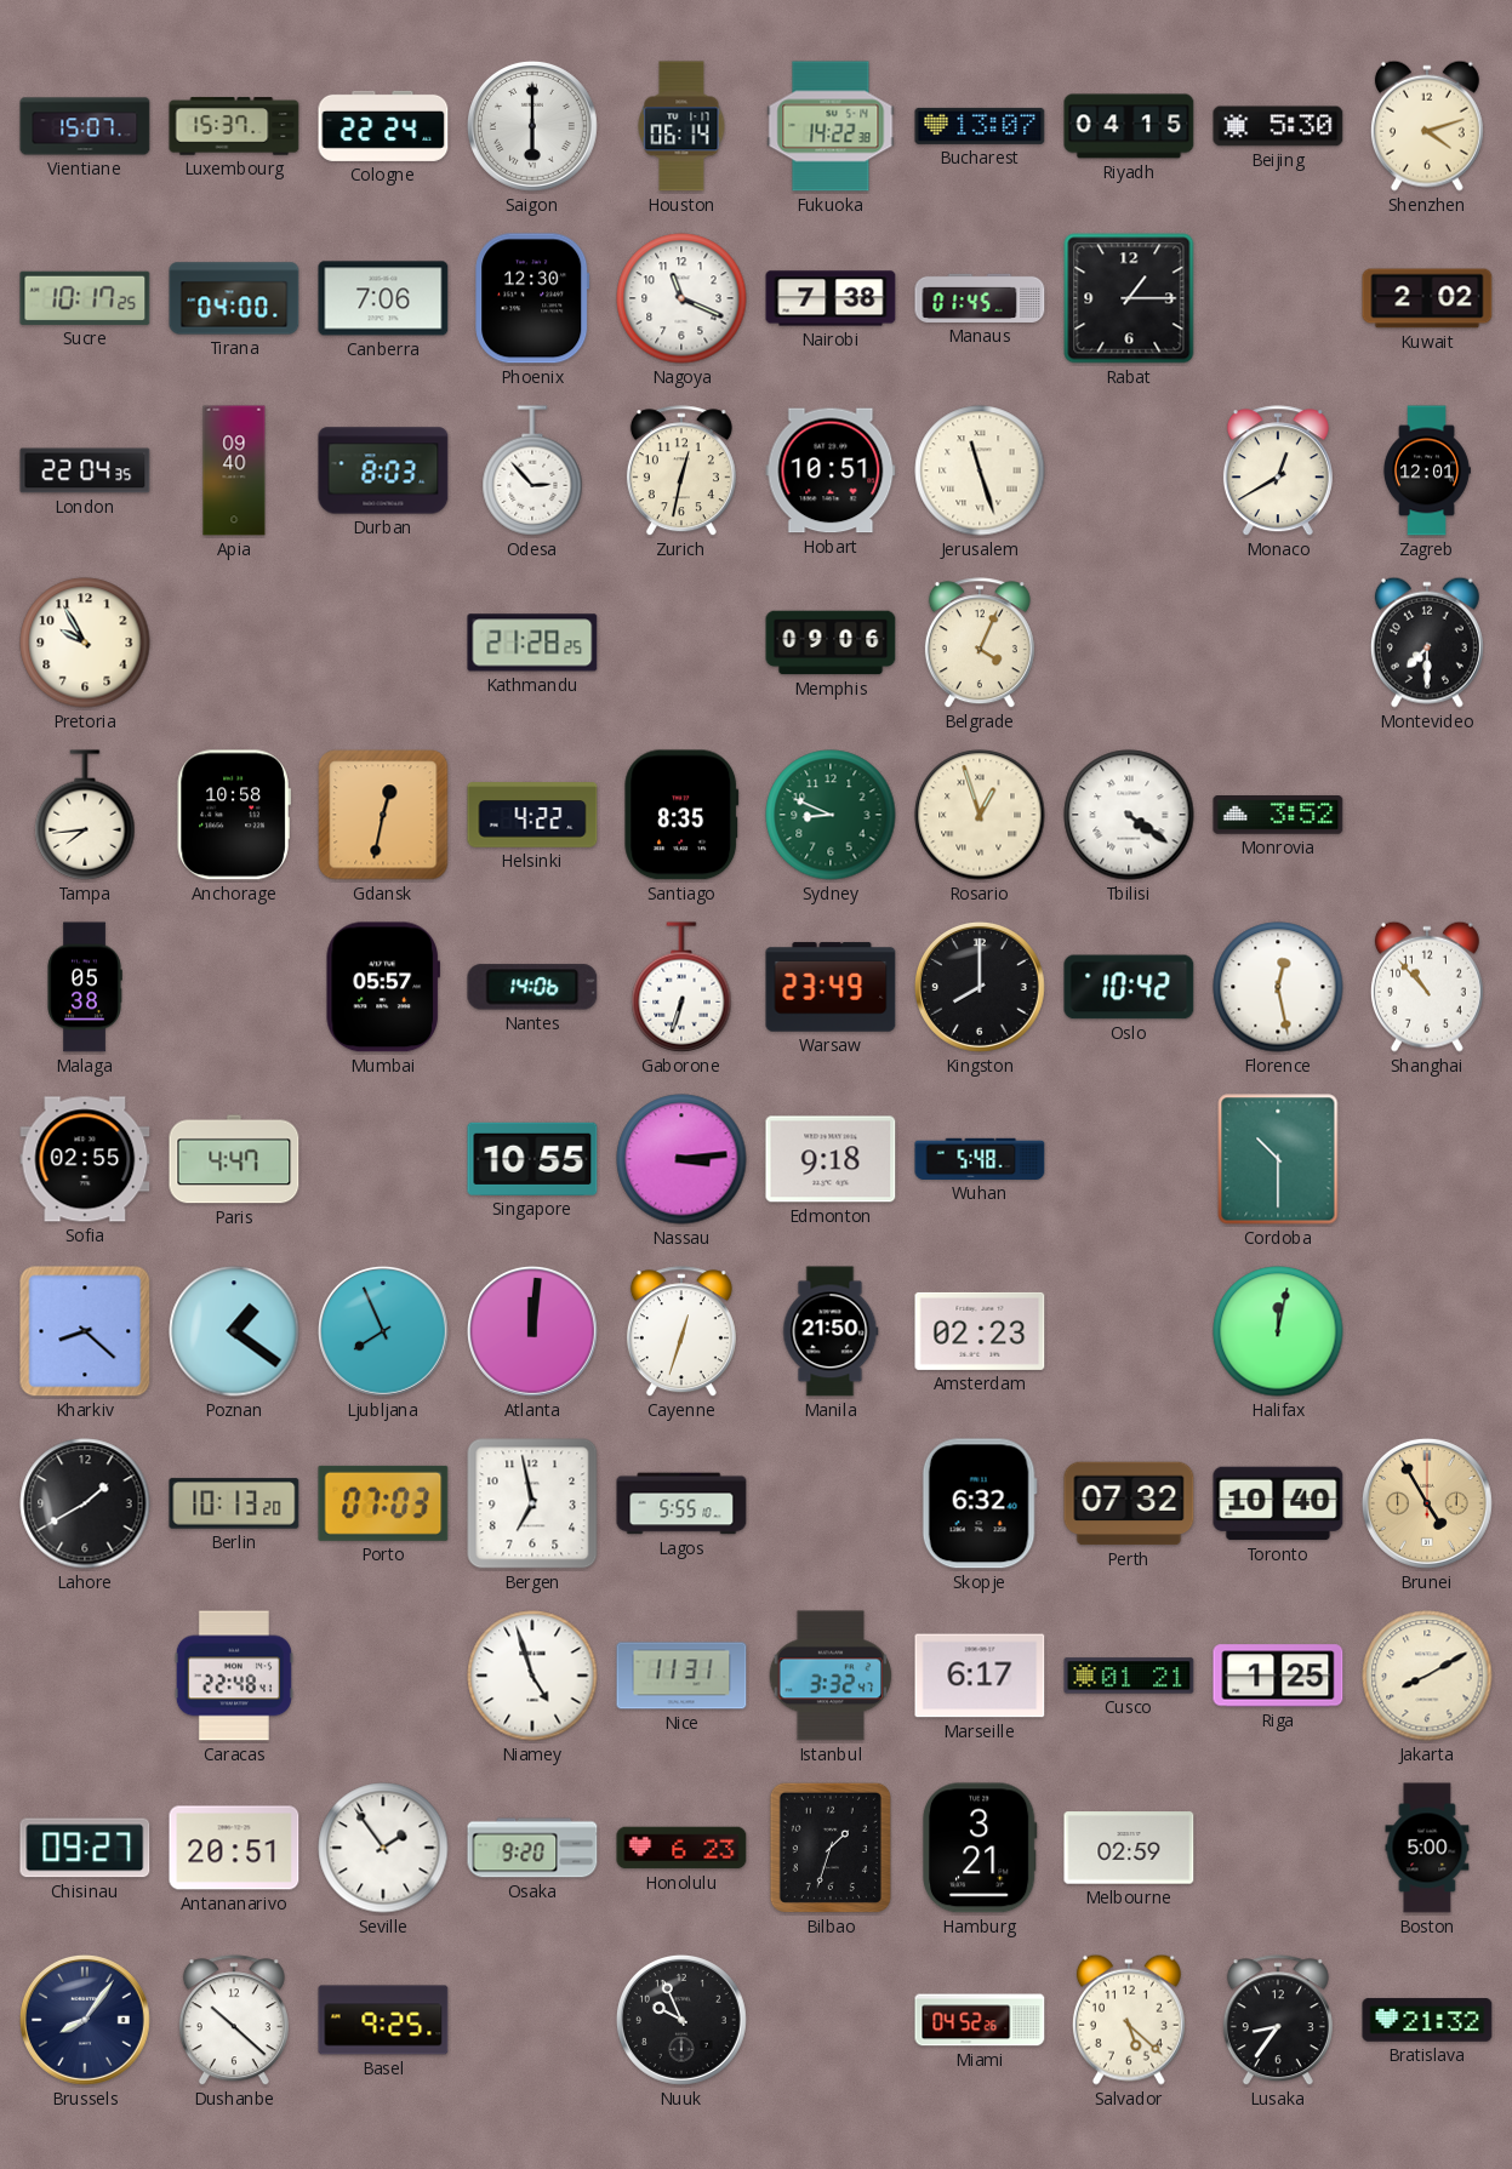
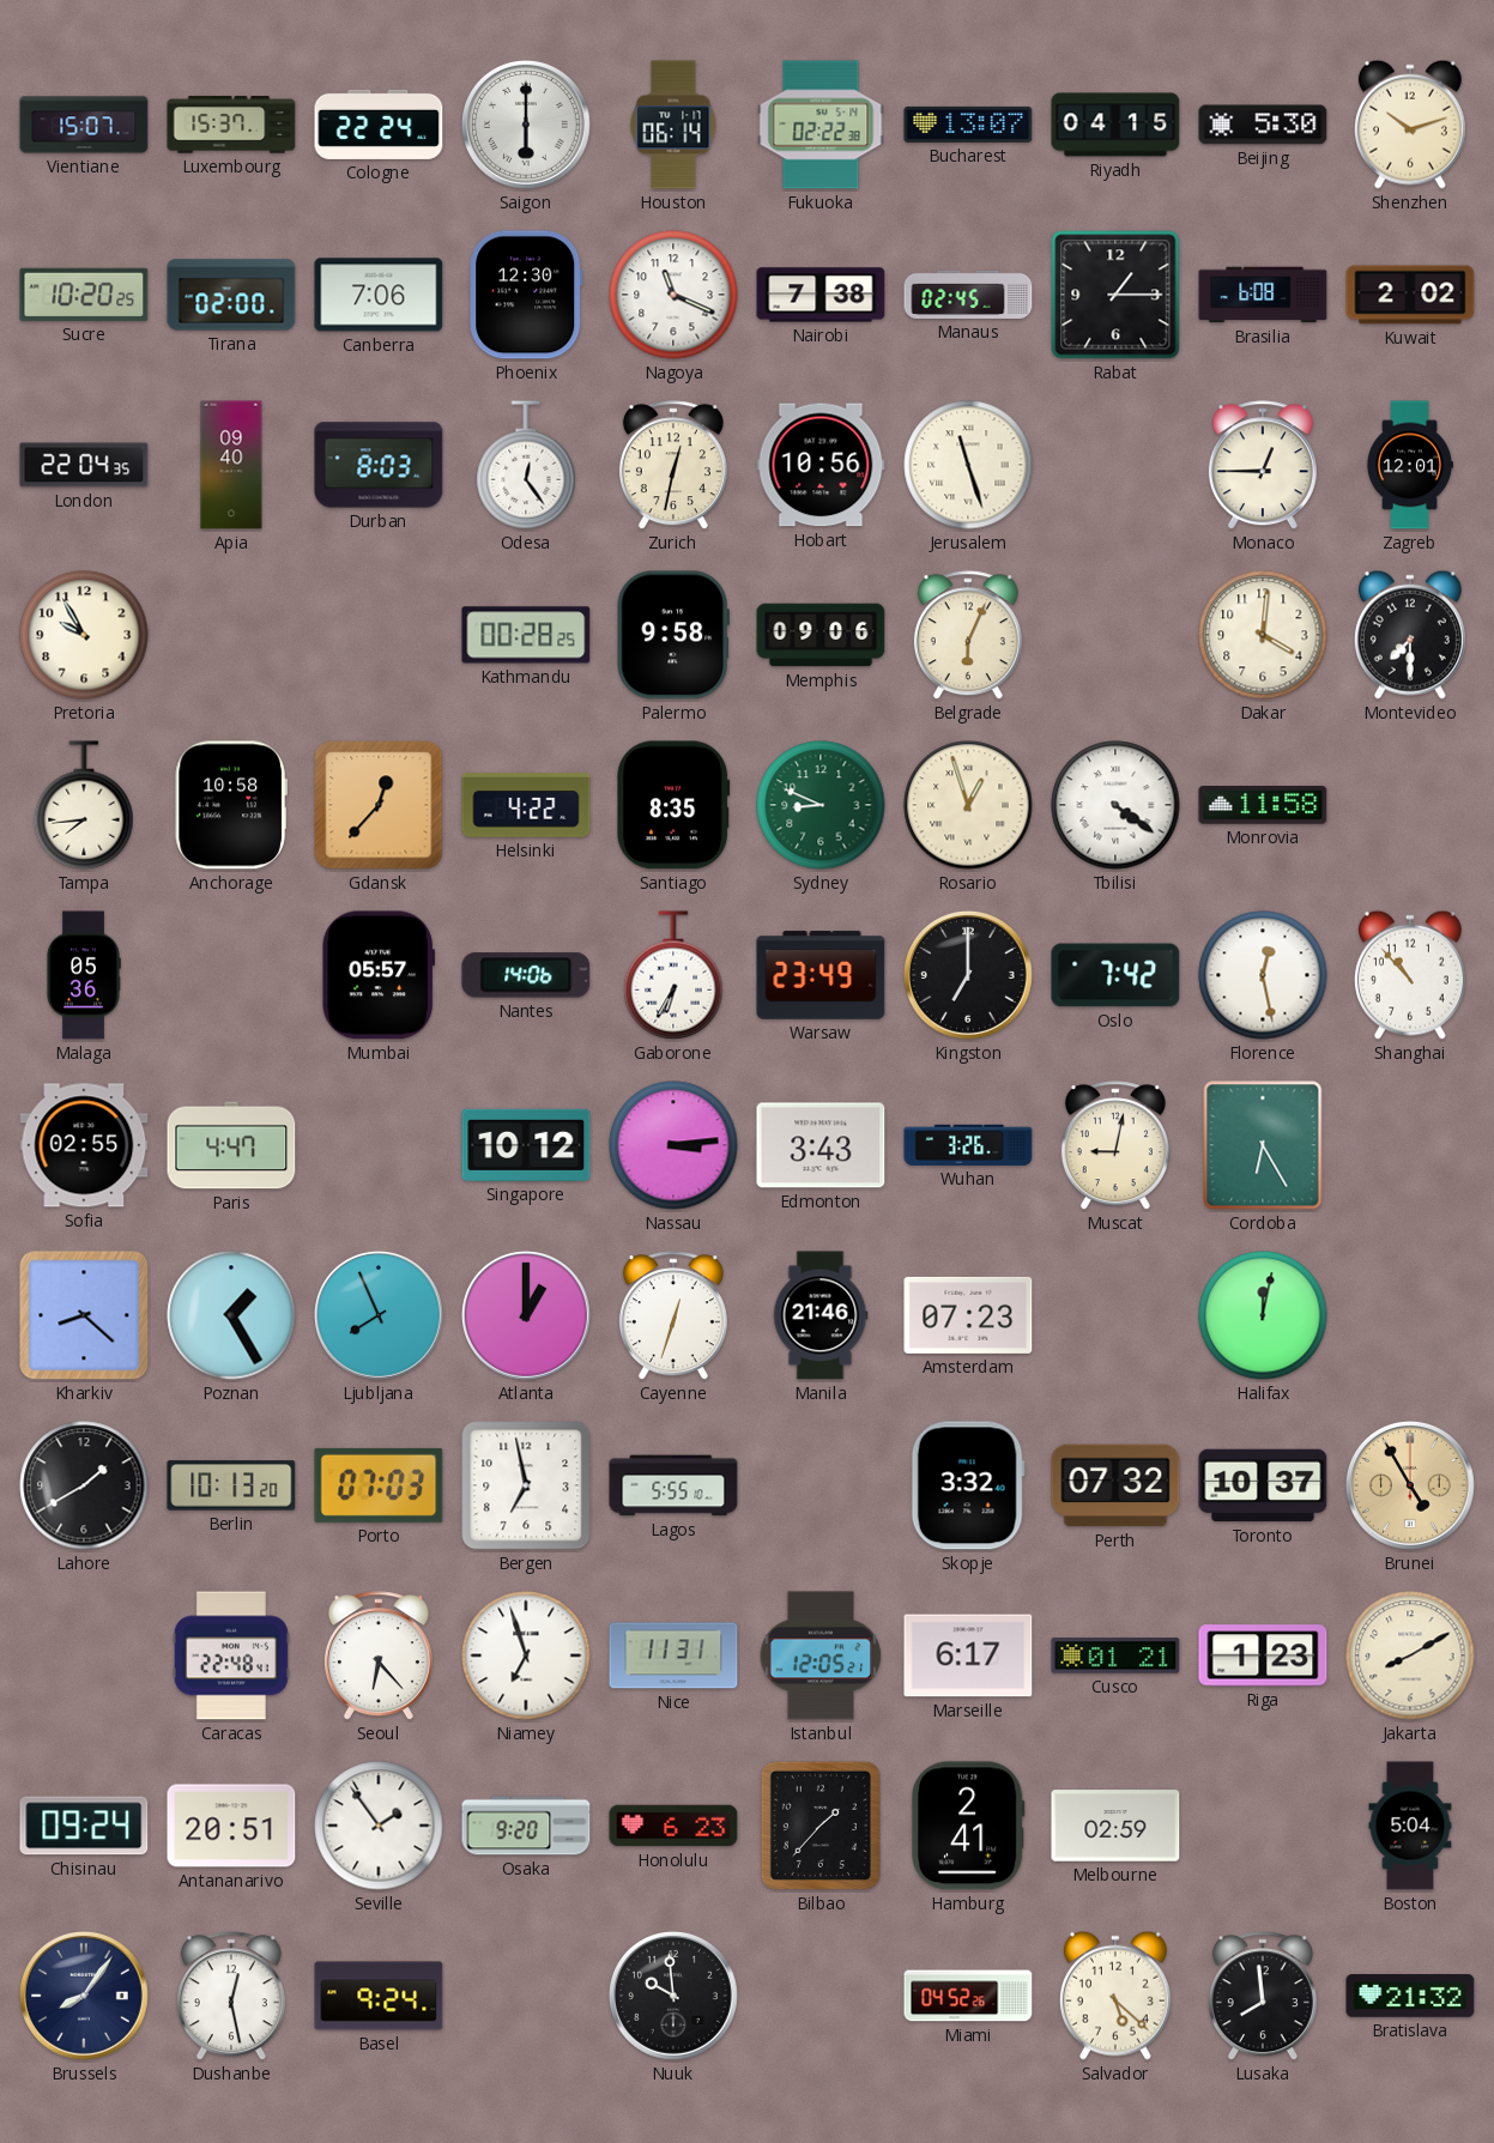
Fukuoka: 14:22 -> 02:22 (821, 125)
Shenzhen: 4:12 -> 10:12 (1410, 125)
Sucre: 10:17 -> 10:20 (84, 295)
Tirana: 04:00 -> 02:00 (231, 295)
Manaus: 01:45 -> 02:45 (968, 295)
Brasilia: none -> 6:08 (1263, 295)
Odesa: 2:53 -> 12:24 (526, 465)
Hobart: 10:51 -> 10:56 (821, 465)
Monaco: 12:40 -> 12:45 (1263, 466)
Kathmandu: 21:28 -> 00:28 (526, 635)
Palermo: none -> 9:58 (673, 635)
Belgrade: 4:04 -> 6:04 (968, 636)
Dakar: none -> 4:01 (1263, 635)
Gdansk: 12:32 -> 12:37 (379, 805)
Monrovia: 3:52 -> 11:58 (1263, 806)
Malaga: 05:38 -> 05:36 (84, 975)
Gaborone: 6:33 -> 6:35 (673, 975)
Kingston: 8:00 -> 7:00 (968, 975)
Oslo: 10:42 -> 7:42 (1115, 975)
Singapore: 10:55 -> 10:12 (526, 1145)
Edmonton: 9:18 -> 3:43 (821, 1145)
Wuhan: 5:48 -> 3:26 (968, 1145)
Muscat: none -> 9:02 (1115, 1146)
Cordoba: 10:30 -> 6:25 (1263, 1145)
Poznan: 1:21 -> 1:25 (231, 1315)
Atlanta: 12:01 -> 1:00 (526, 1315)
Manila: 21:50 -> 21:46 (821, 1315)
Amsterdam: 02:23 -> 07:23 (968, 1315)
Skopje: 6:32 -> 3:32 (968, 1485)
Toronto: 10:40 -> 10:37 (1263, 1485)
Seoul: none -> 6:23 (379, 1657)
Niamey: 4:57 -> 6:57 (526, 1655)
Istanbul: 3:32 -> 12:05 (821, 1655)
Riga: 1:25 -> 1:23 (1263, 1655)
Chisinau: 09:27 -> 09:24 (84, 1826)
Bilbao: 1:33 -> 1:37 (821, 1826)
Hamburg: 3:21 -> 2:41 (968, 1826)
Boston: 5:00 -> 5:04 (1410, 1826)
Dushanbe: 10:22 -> 12:28 (231, 1997)
Basel: 9:25 -> 9:24 (379, 1996)
Nuuk: 9:56 -> 9:59 (673, 1996)
Lusaka: 8:36 -> 7:59 (1263, 1997)
